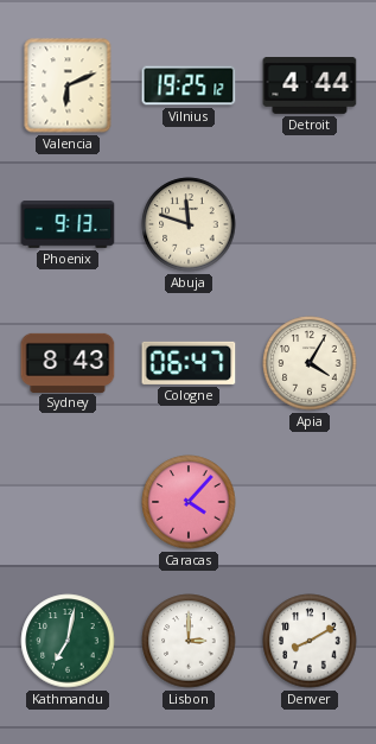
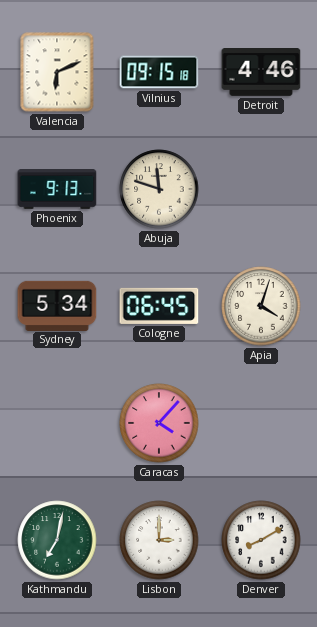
Vilnius: 19:25 -> 09:15 (159, 72)
Detroit: 4:44 -> 4:46 (261, 73)
Sydney: 8:43 -> 5:34 (57, 305)
Cologne: 06:47 -> 06:45 (159, 306)
Apia: 4:05 -> 4:03 (261, 306)
